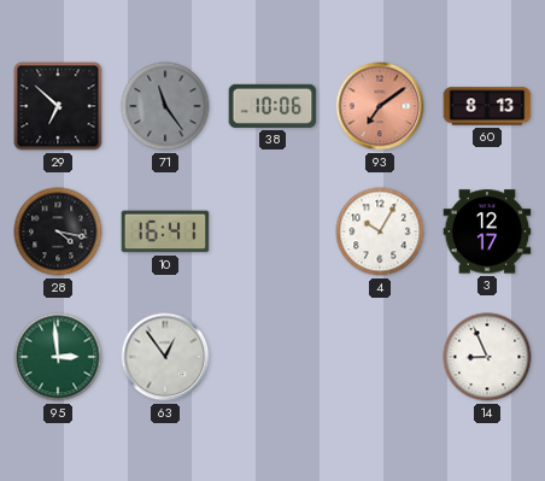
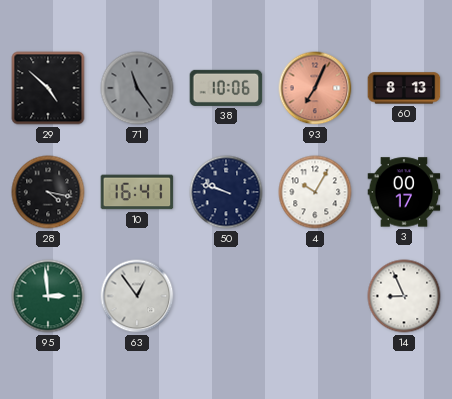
29: 6:52 -> 4:52 (48, 88)
93: 7:09 -> 7:04 (315, 88)
50: none -> 9:48 (226, 192)
3: 12:17 -> 00:17 (404, 192)
